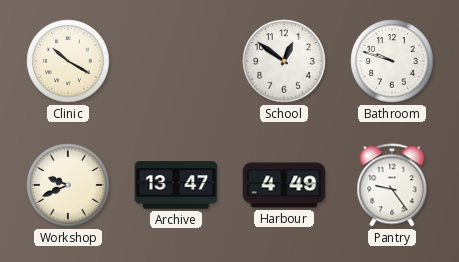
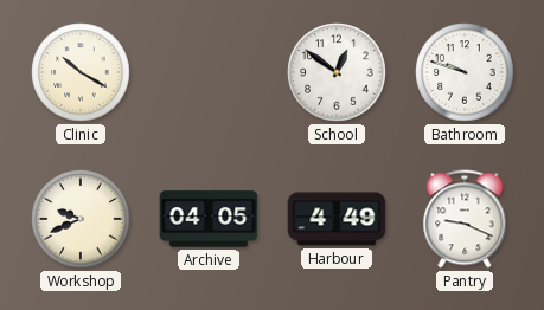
Archive: 13:47 -> 04:05 (209, 219)
Pantry: 9:24 -> 9:19 (465, 219)
